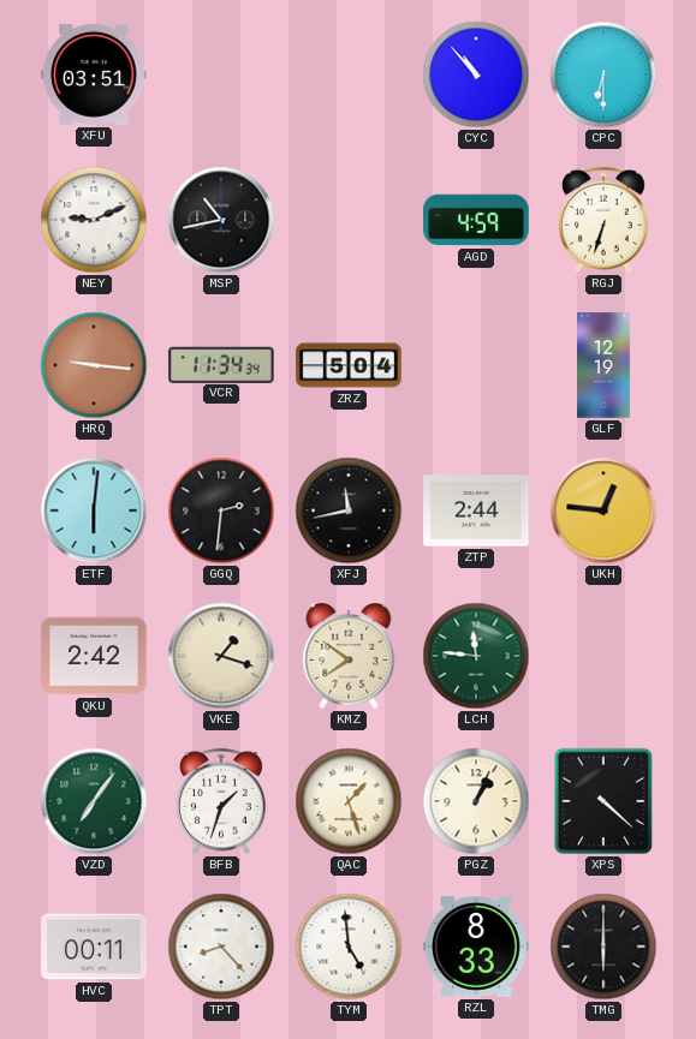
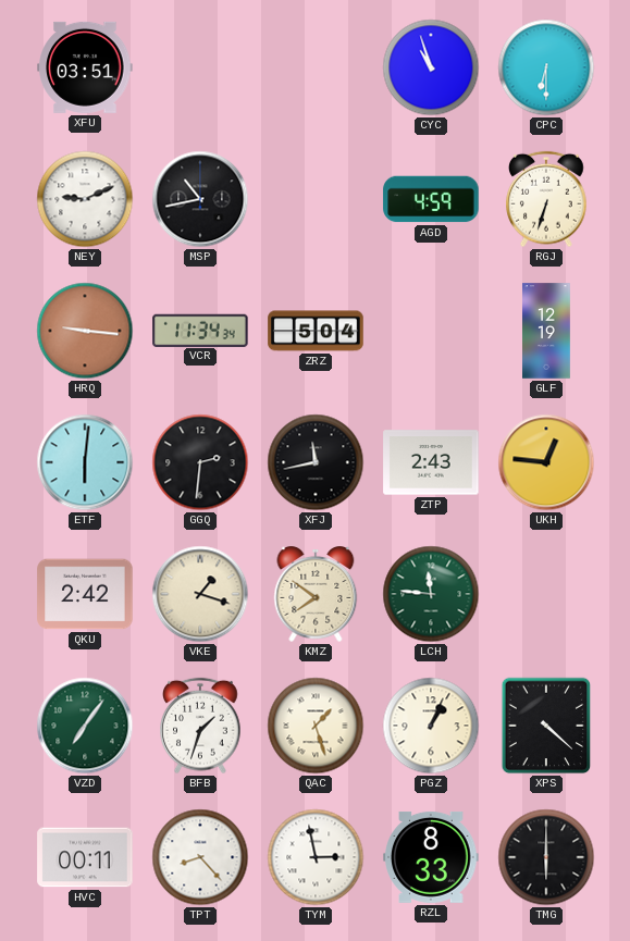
CYC: 10:53 -> 10:57 (431, 67)
ZTP: 2:44 -> 2:43 (431, 462)
TYM: 4:59 -> 2:58 (316, 857)
